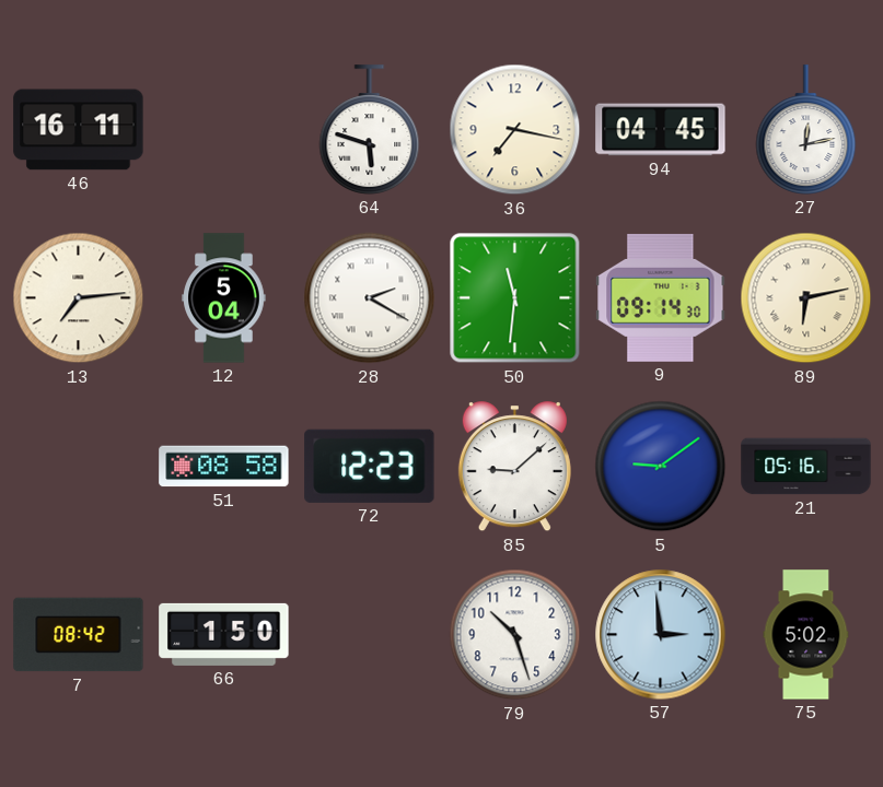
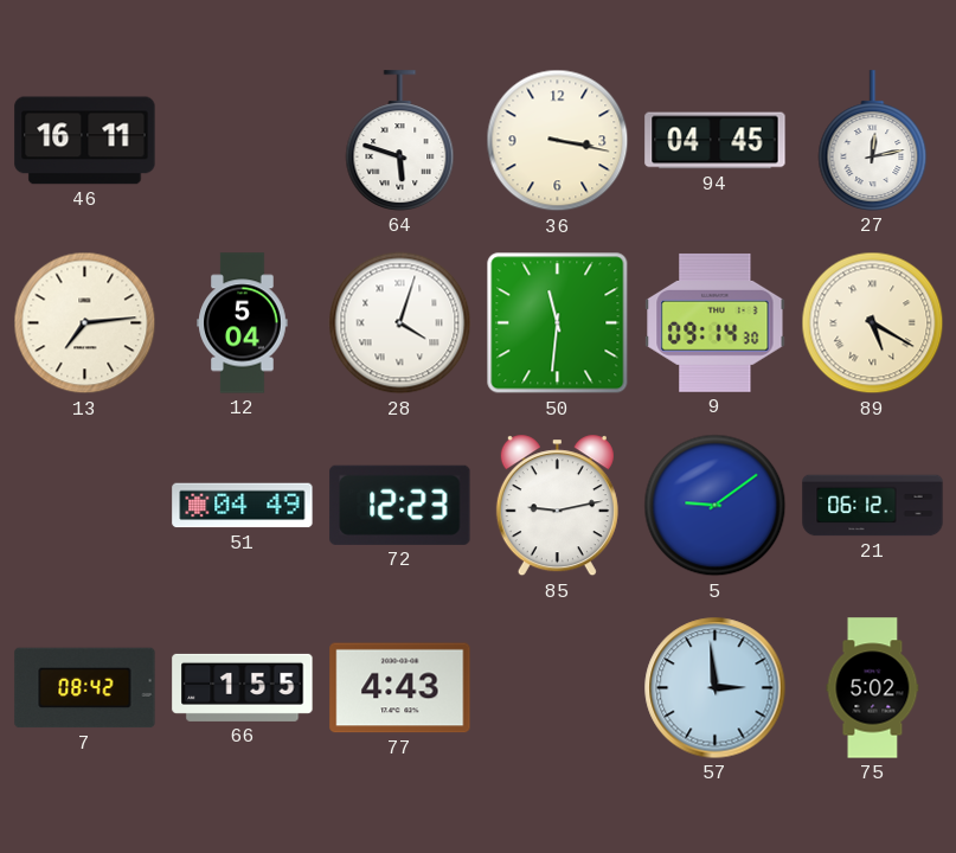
36: 7:17 -> 3:17 (558, 141)
28: 2:20 -> 4:03 (400, 323)
89: 6:13 -> 5:20 (873, 323)
51: 08:58 -> 04:49 (243, 506)
85: 9:08 -> 9:13 (557, 506)
21: 05:16 -> 06:12 (873, 506)
66: 1:50 -> 1:55 (243, 687)
77: none -> 4:43 (400, 688)
79: 10:27 -> none (515, 635)
